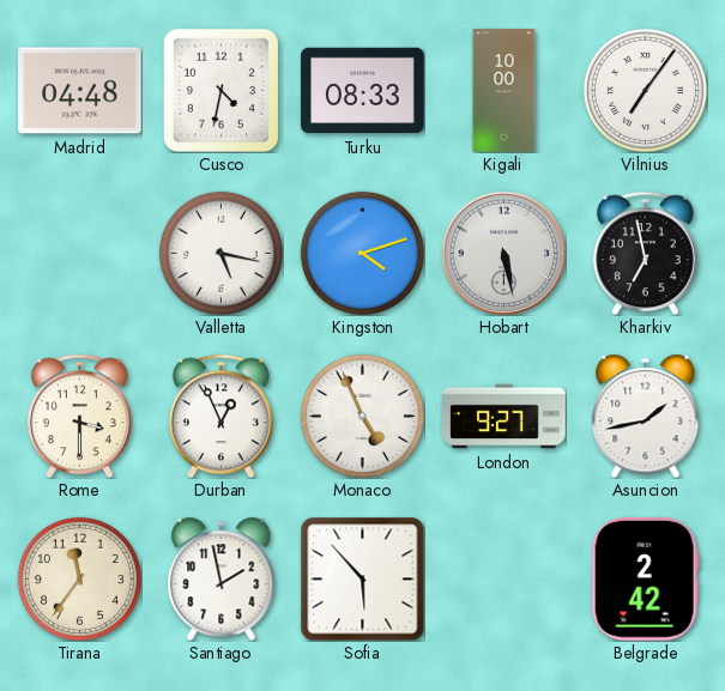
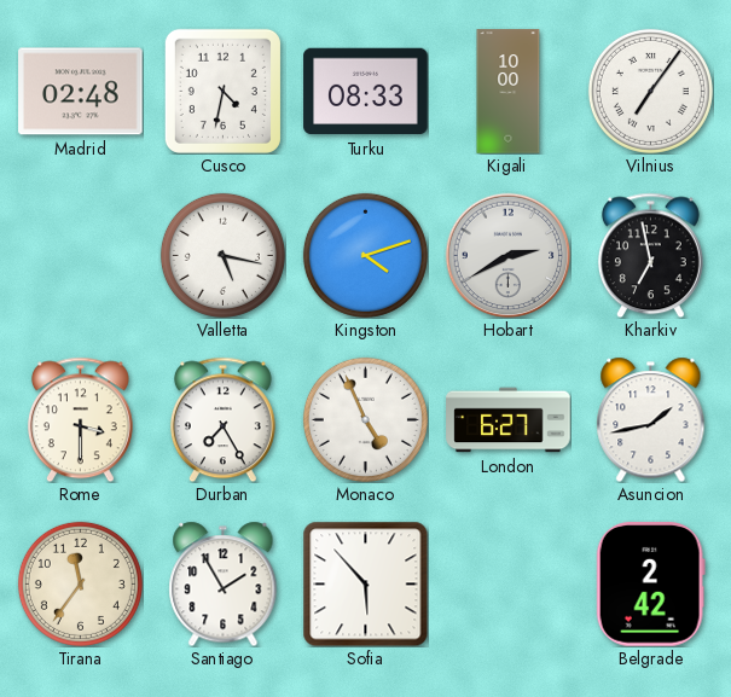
Madrid: 04:48 -> 02:48 (81, 92)
Hobart: 5:28 -> 2:40 (507, 255)
Durban: 12:56 -> 7:25 (222, 419)
London: 9:27 -> 6:27 (509, 420)
Santiago: 1:58 -> 1:55 (224, 583)
